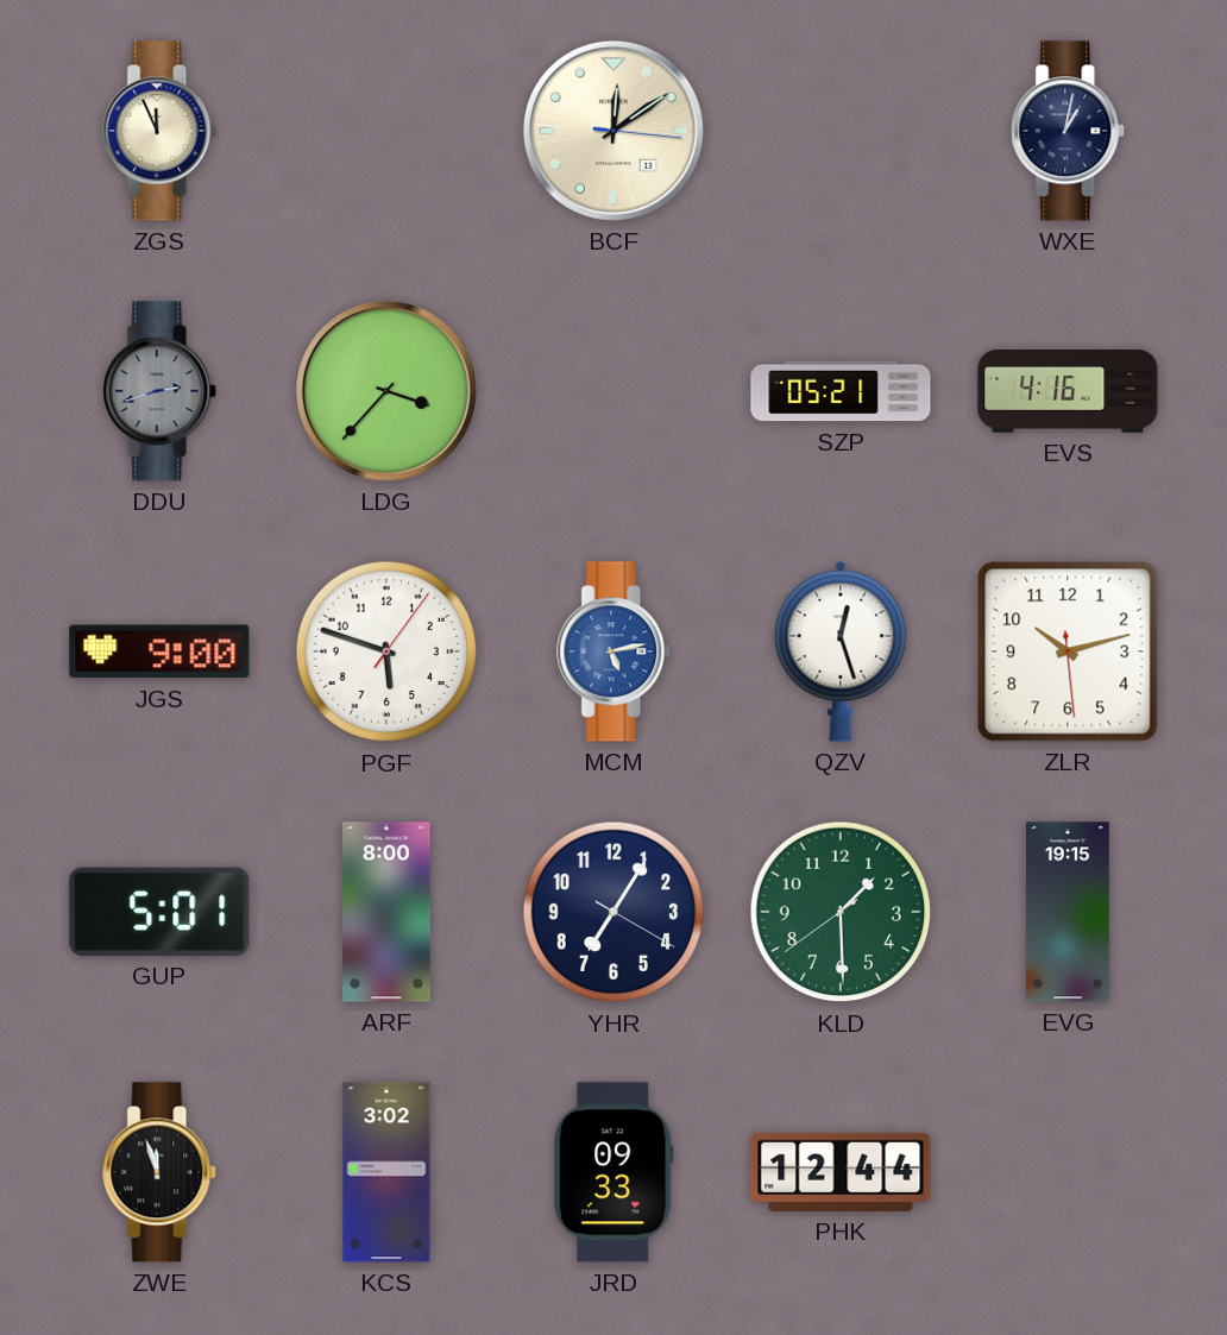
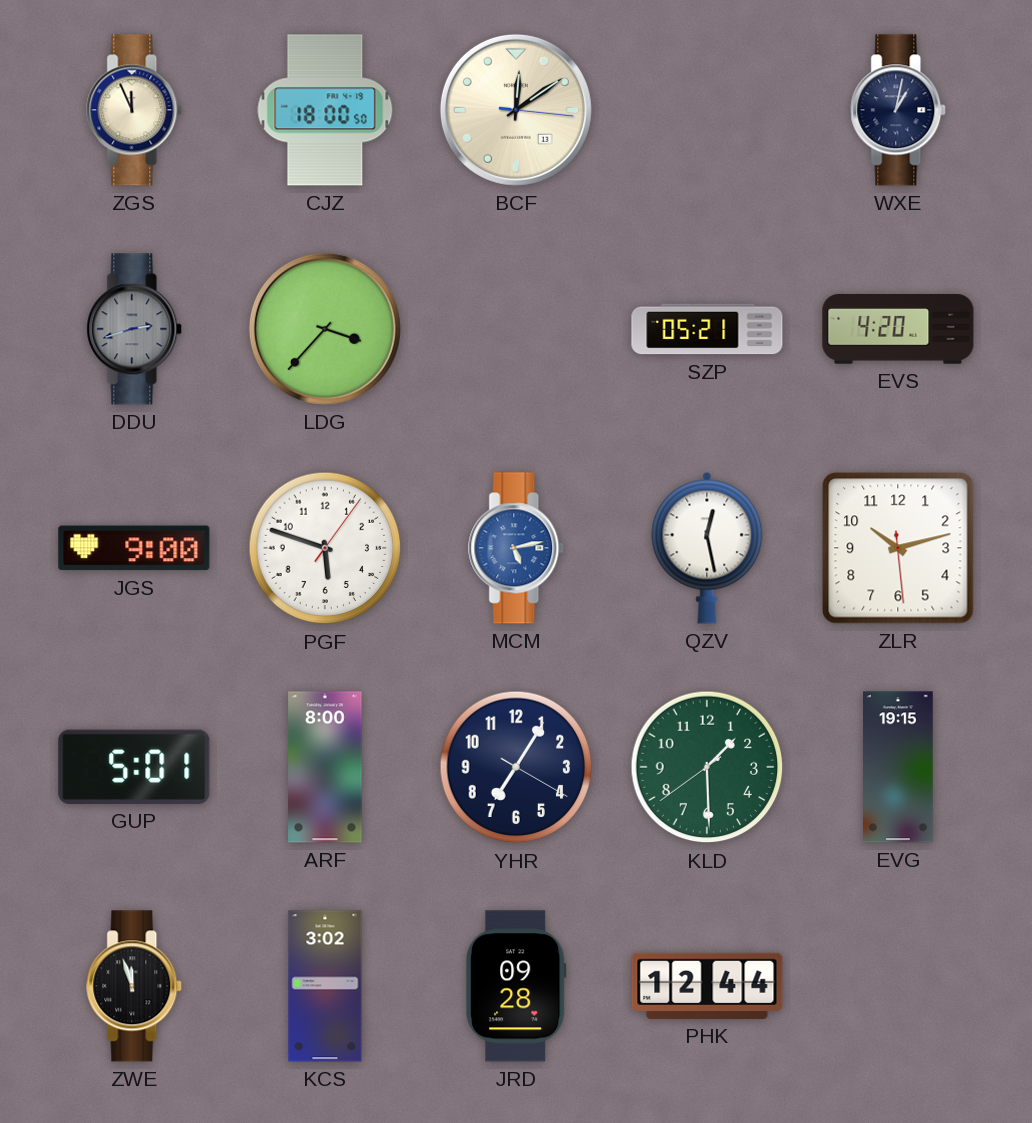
CJZ: none -> 18:00 (325, 110)
EVS: 4:16 -> 4:20 (898, 330)
QZV: 12:27 -> 12:28 (707, 548)
JRD: 09:33 -> 09:28 (516, 986)
